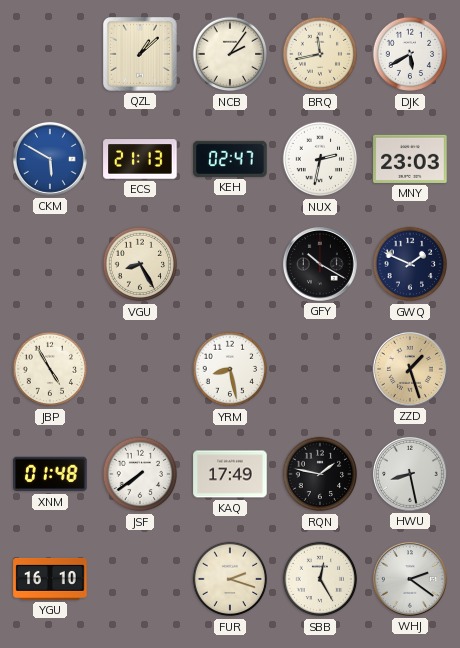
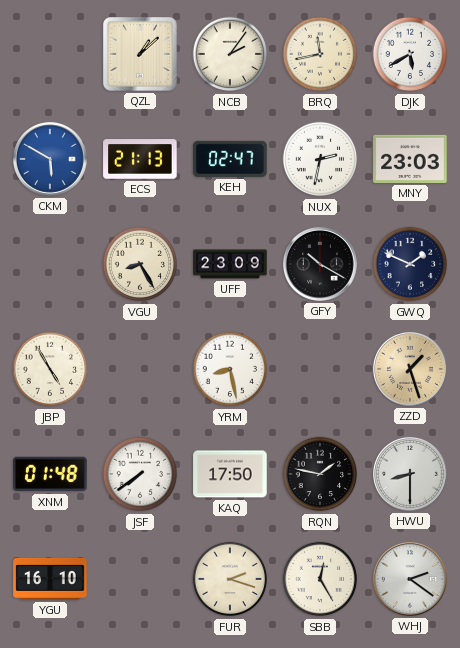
UFF: none -> 23:09 (230, 264)
KAQ: 17:49 -> 17:50 (230, 474)
HWU: 8:28 -> 8:30 (410, 474)
